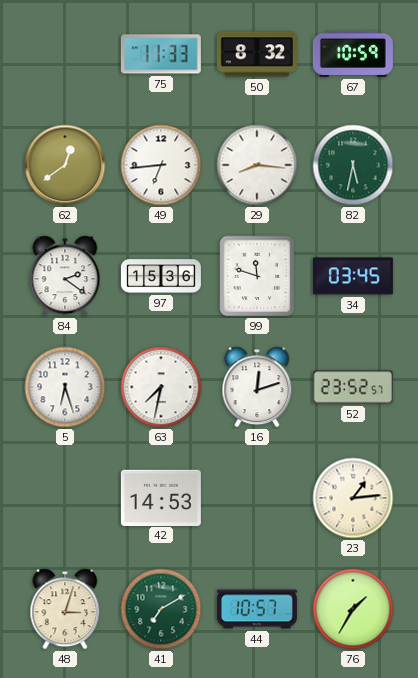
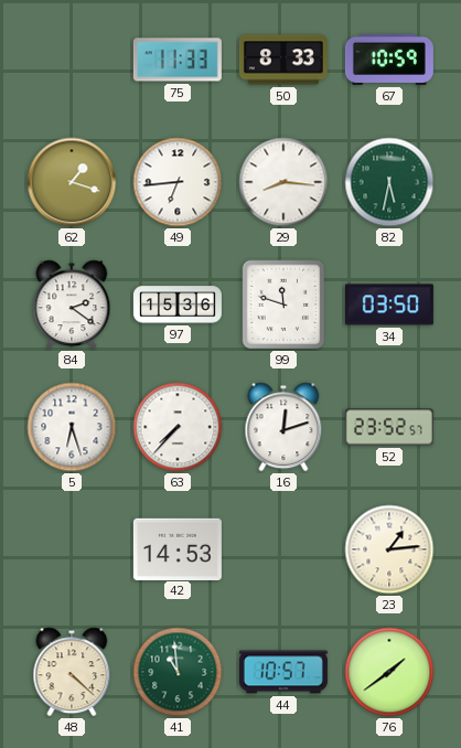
50: 8:32 -> 8:33 (283, 60)
62: 12:39 -> 1:18 (72, 182)
34: 03:45 -> 03:50 (389, 304)
63: 7:32 -> 7:37 (178, 427)
48: 3:03 -> 4:22 (72, 672)
41: 7:10 -> 10:59 (178, 672)
76: 1:35 -> 1:39 (389, 672)
